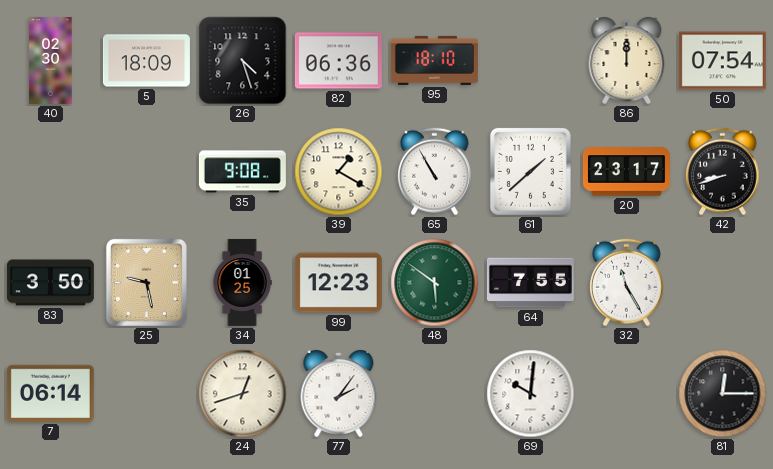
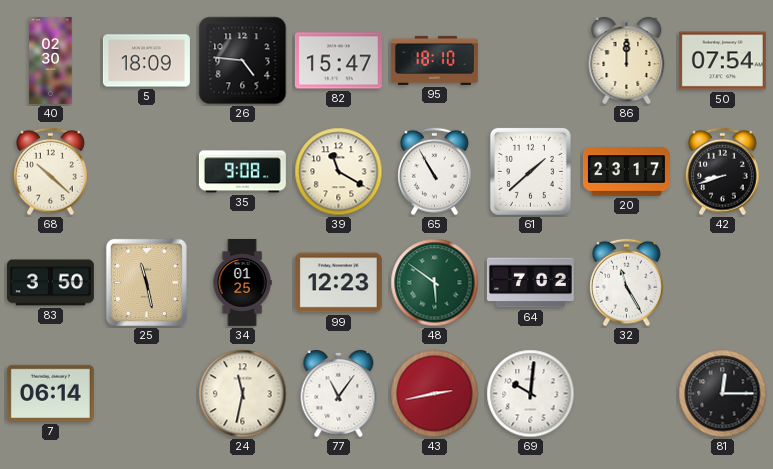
26: 4:27 -> 4:46 (243, 61)
82: 06:36 -> 15:47 (338, 61)
68: none -> 10:22 (51, 172)
39: 1:20 -> 11:20 (339, 172)
25: 9:28 -> 11:28 (146, 282)
64: 7:55 -> 7:02 (530, 283)
24: 12:42 -> 11:32 (243, 394)
77: 2:06 -> 11:06 (339, 394)
43: none -> 2:43 (435, 394)
